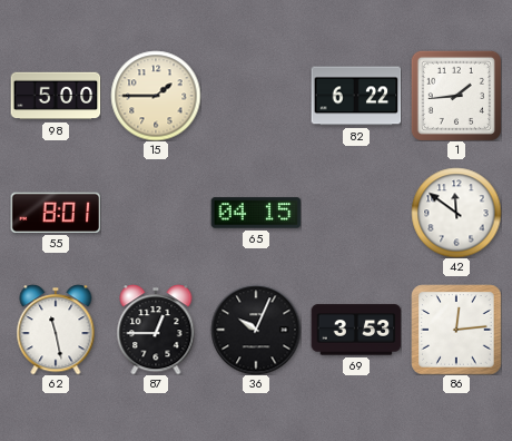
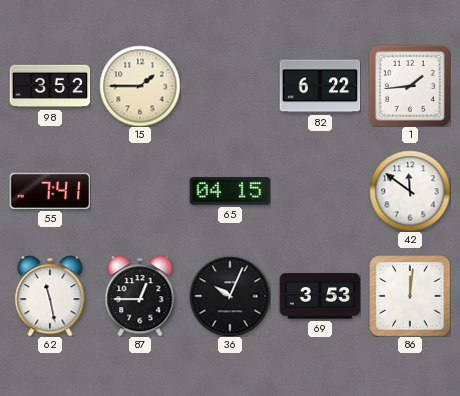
98: 5:00 -> 3:52 (50, 86)
55: 8:01 -> 7:41 (50, 191)
86: 12:14 -> 12:01 (410, 296)
